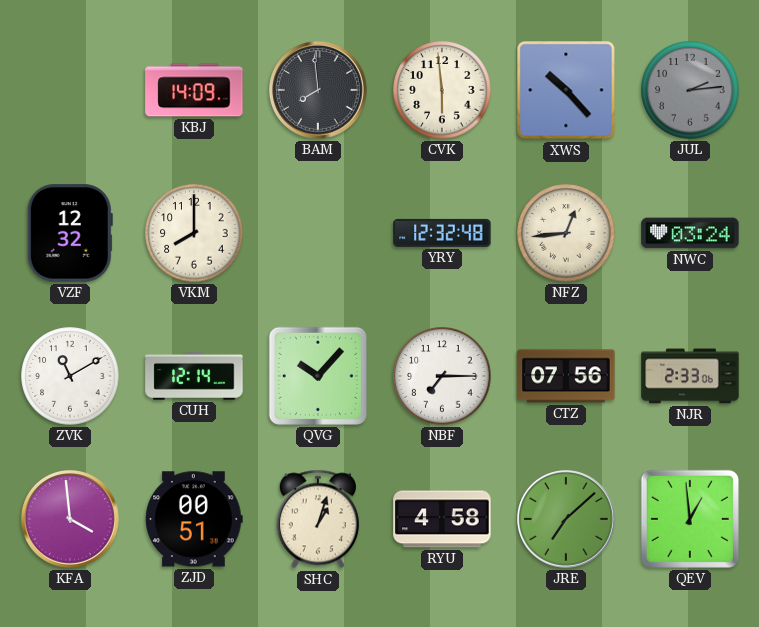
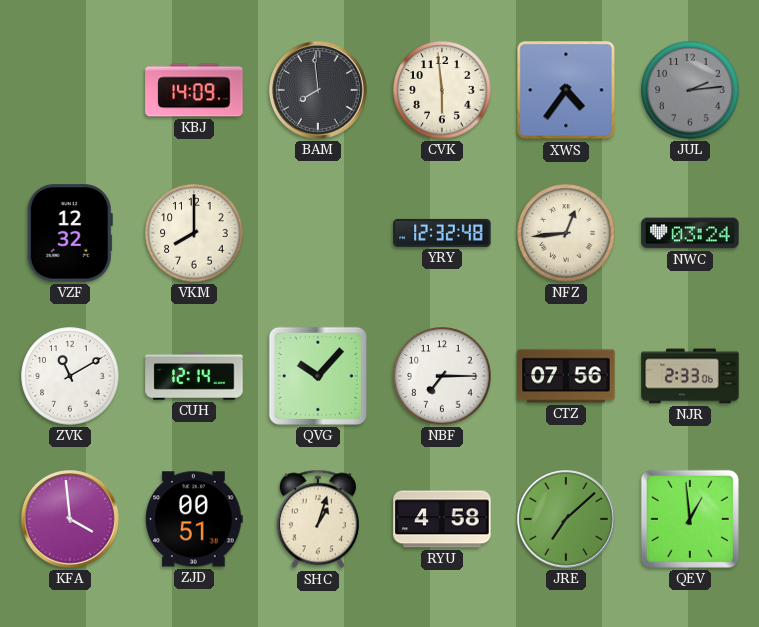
XWS: 10:23 -> 4:36 (566, 90)
